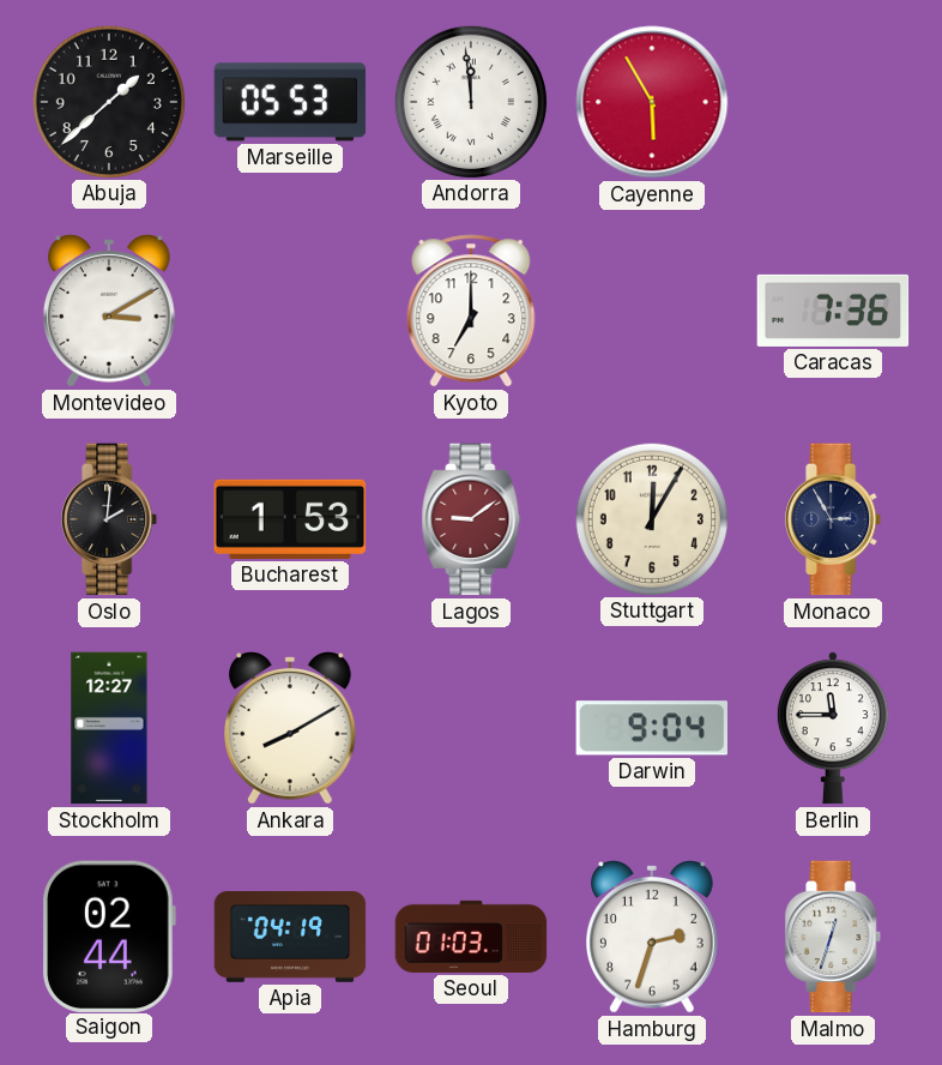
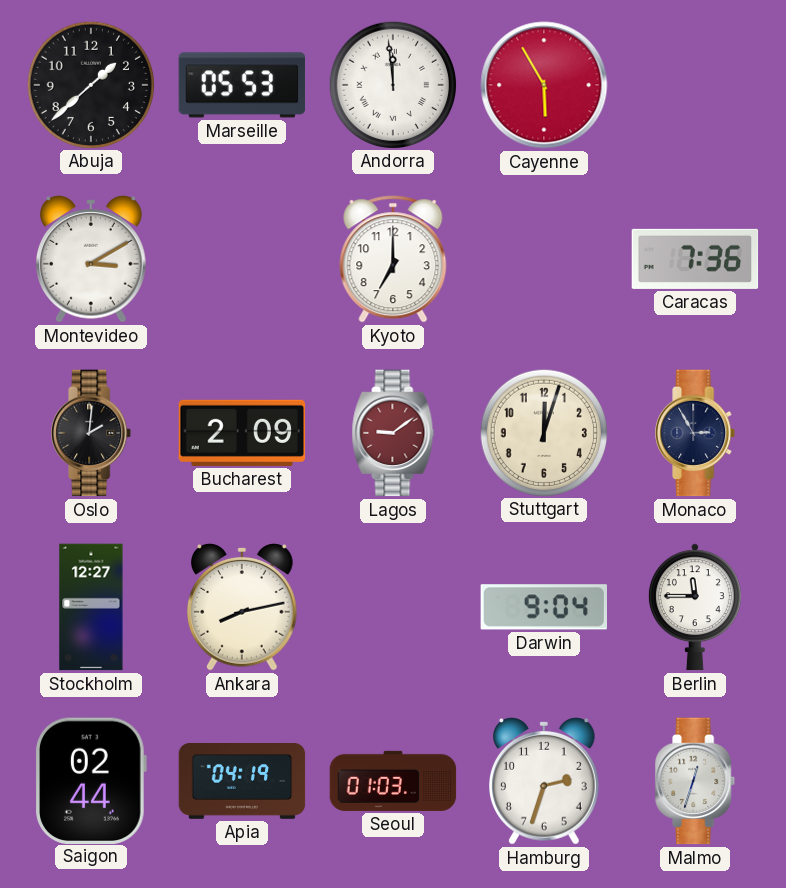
Bucharest: 1:53 -> 2:09 (242, 433)
Stuttgart: 12:05 -> 12:03 (543, 432)
Ankara: 8:10 -> 8:13 (243, 608)
